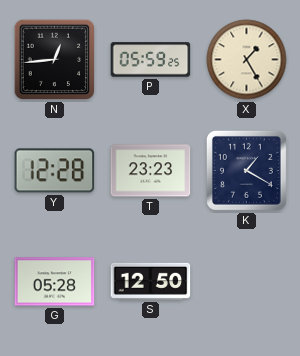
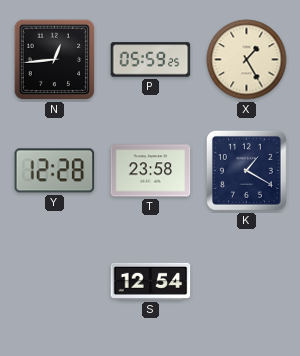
T: 23:23 -> 23:58 (151, 171)
G: 05:28 -> none (55, 282)
S: 12:50 -> 12:54 (151, 281)
